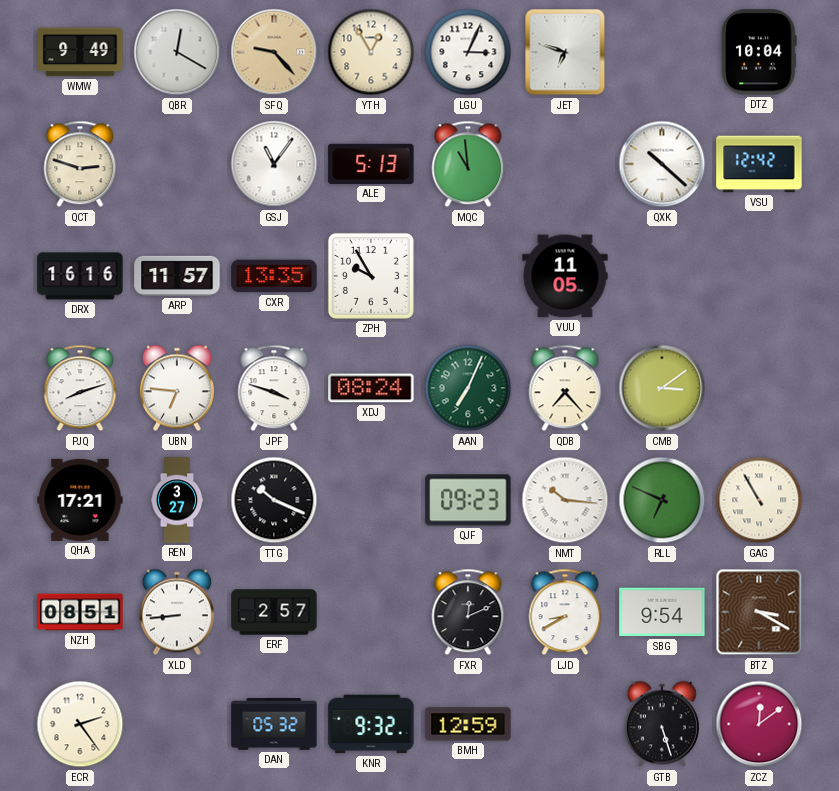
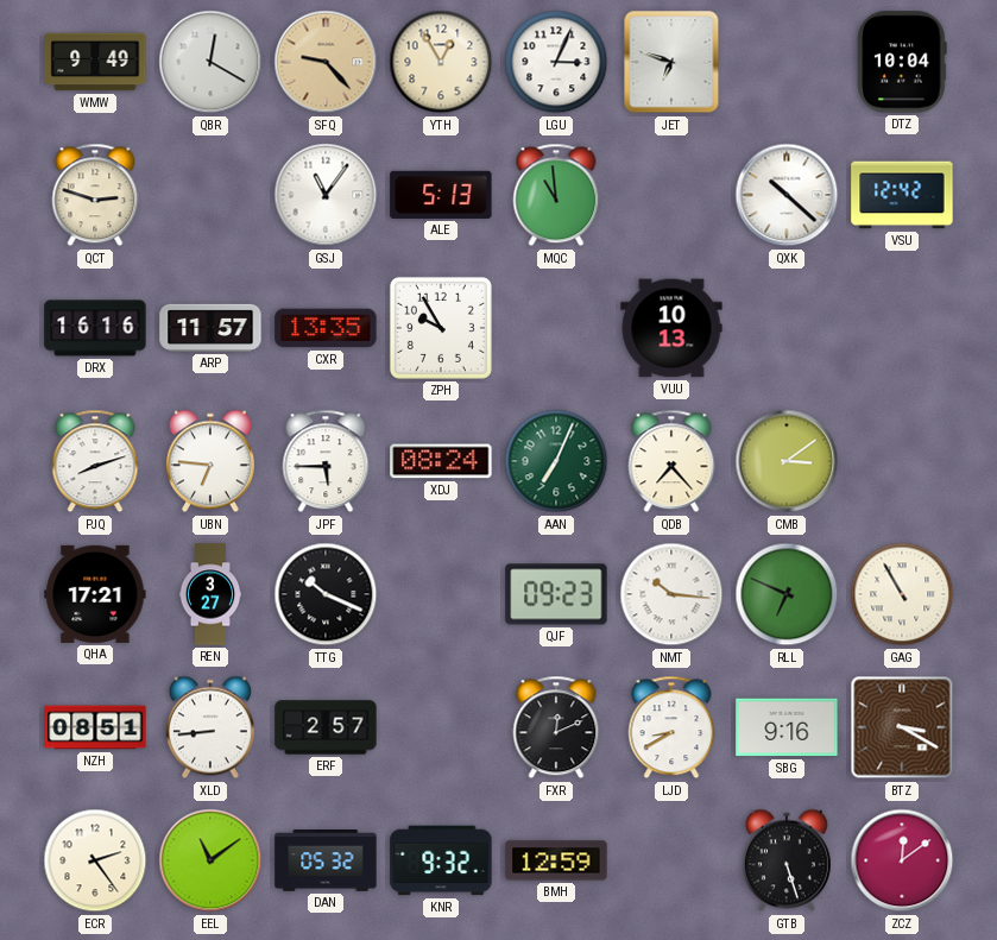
VUU: 11:05 -> 10:13 (671, 328)
JPF: 3:48 -> 5:45 (326, 461)
SBG: 9:54 -> 9:16 (787, 727)
EEL: none -> 11:09 (210, 860)
